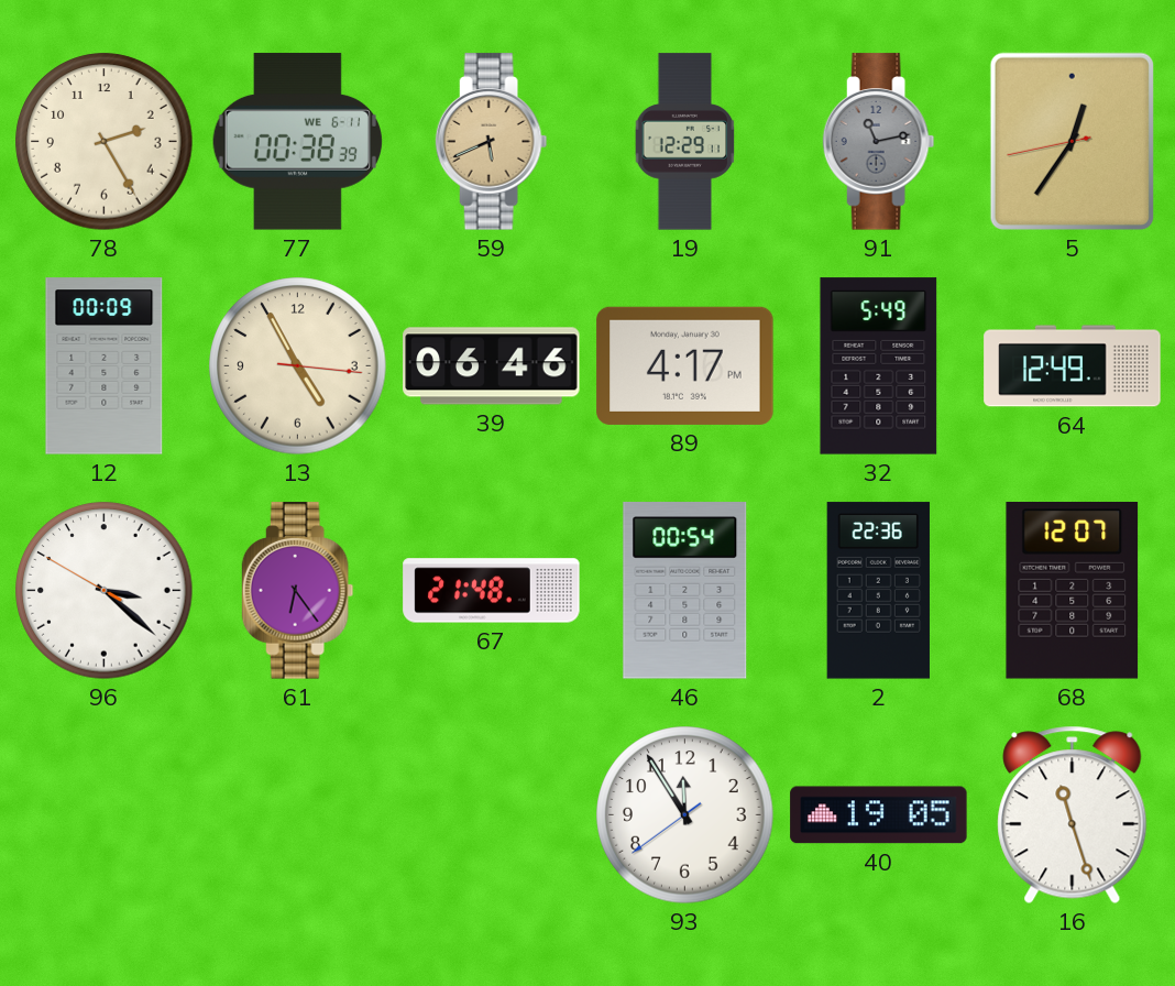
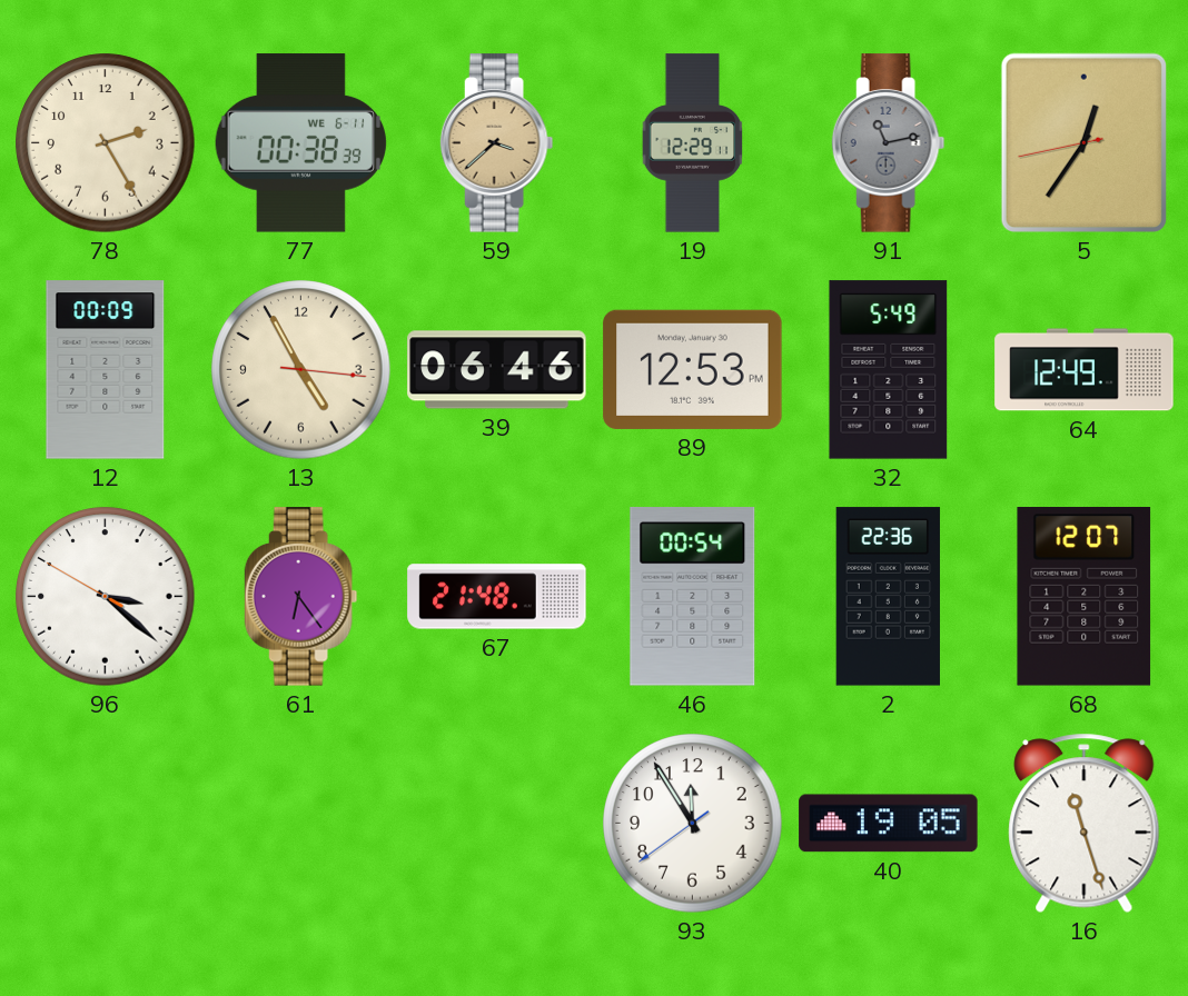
59: 5:41 -> 3:38 (497, 143)
89: 4:17 -> 12:53 (693, 369)
